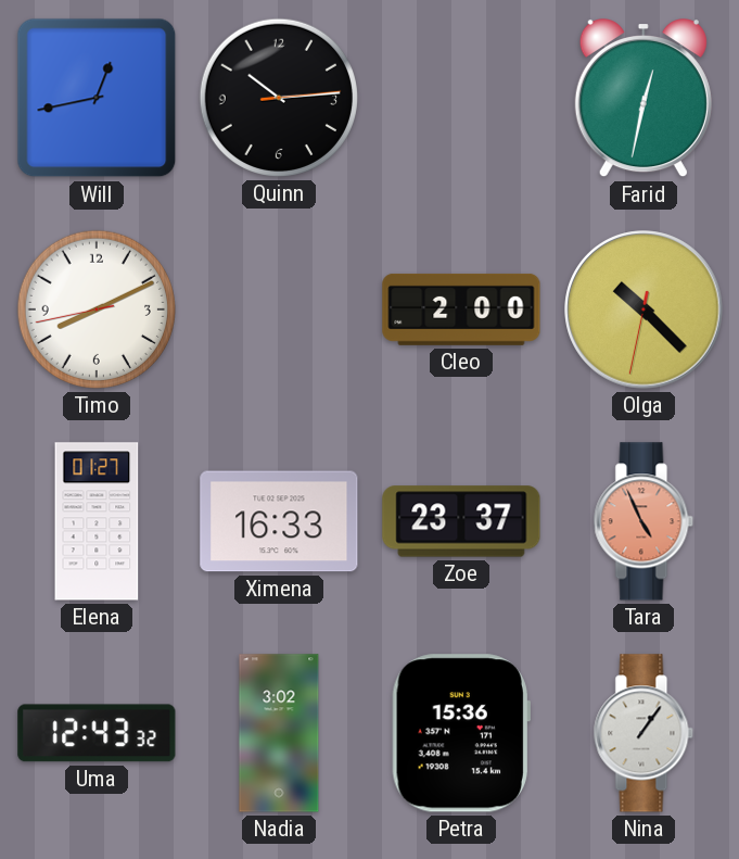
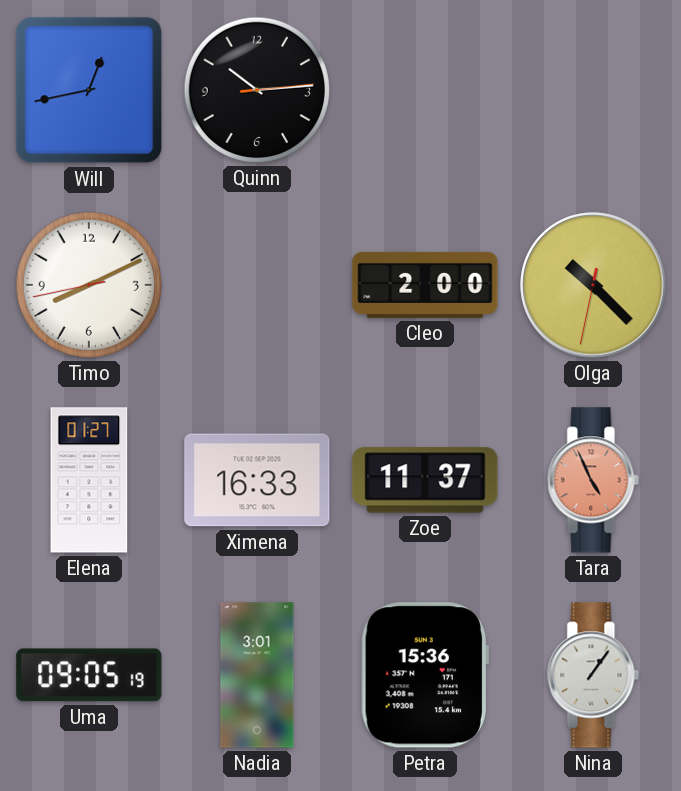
Farid: 12:32 -> none (644, 99)
Zoe: 23:37 -> 11:37 (425, 480)
Uma: 12:43 -> 09:05 (89, 675)
Nadia: 3:02 -> 3:01 (257, 675)
